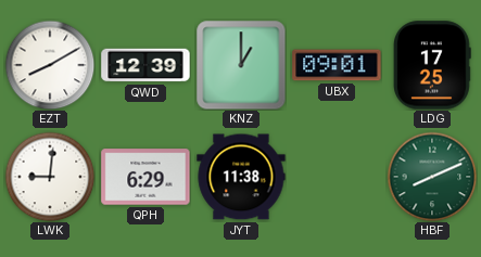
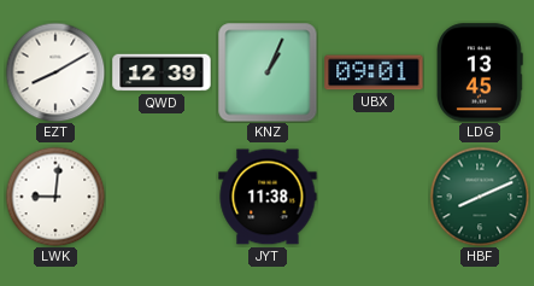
KNZ: 1:00 -> 1:04 (268, 72)
LDG: 17:25 -> 13:45 (481, 72)
QPH: 6:29 -> none (145, 177)
